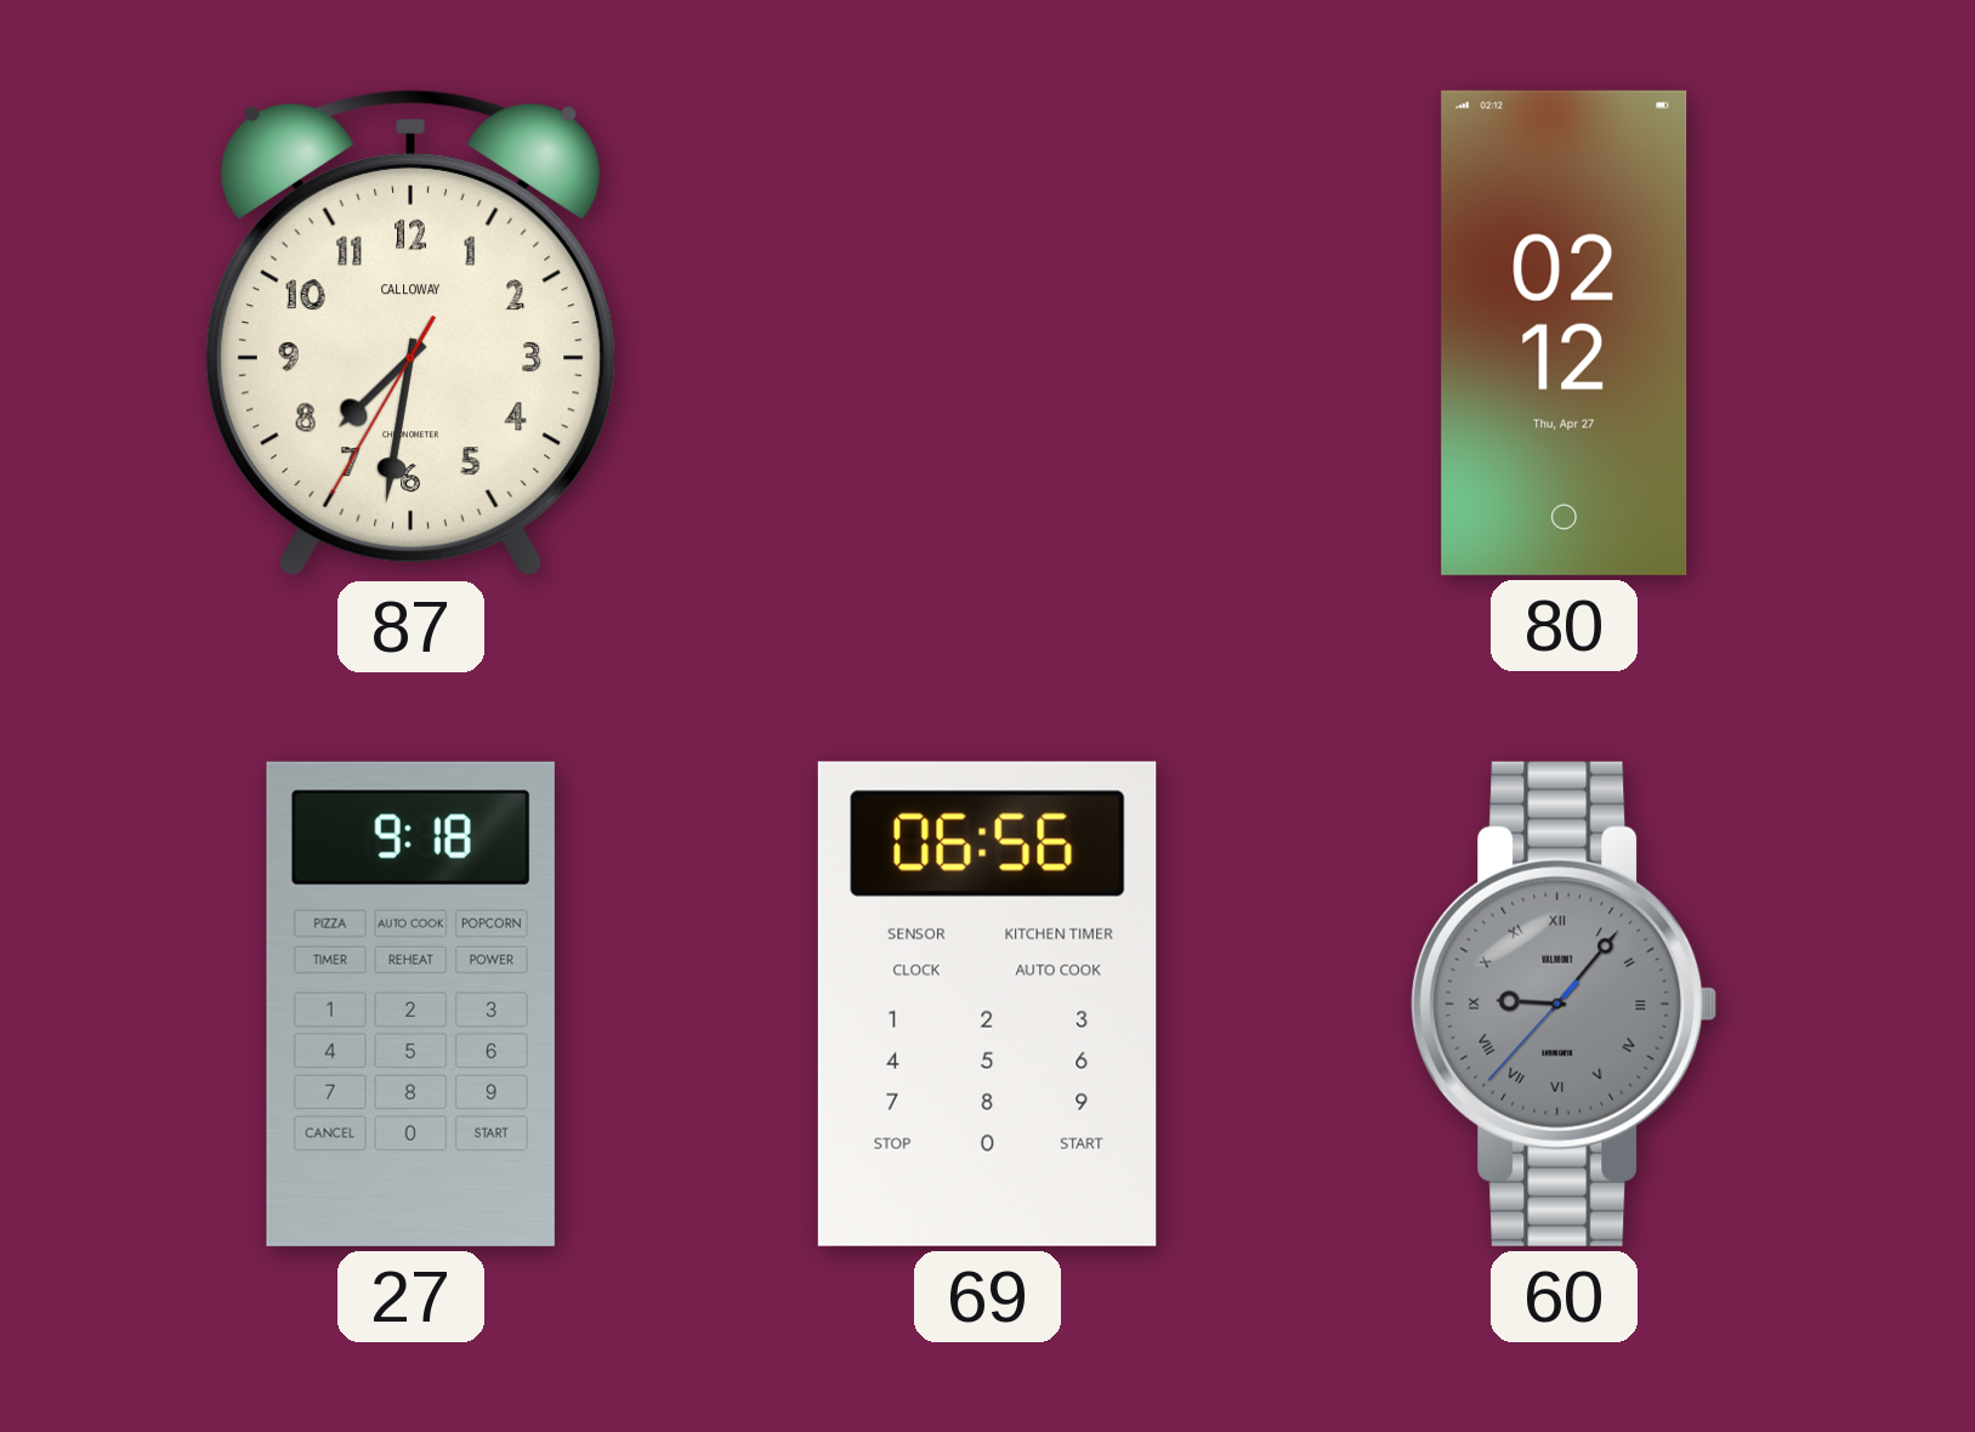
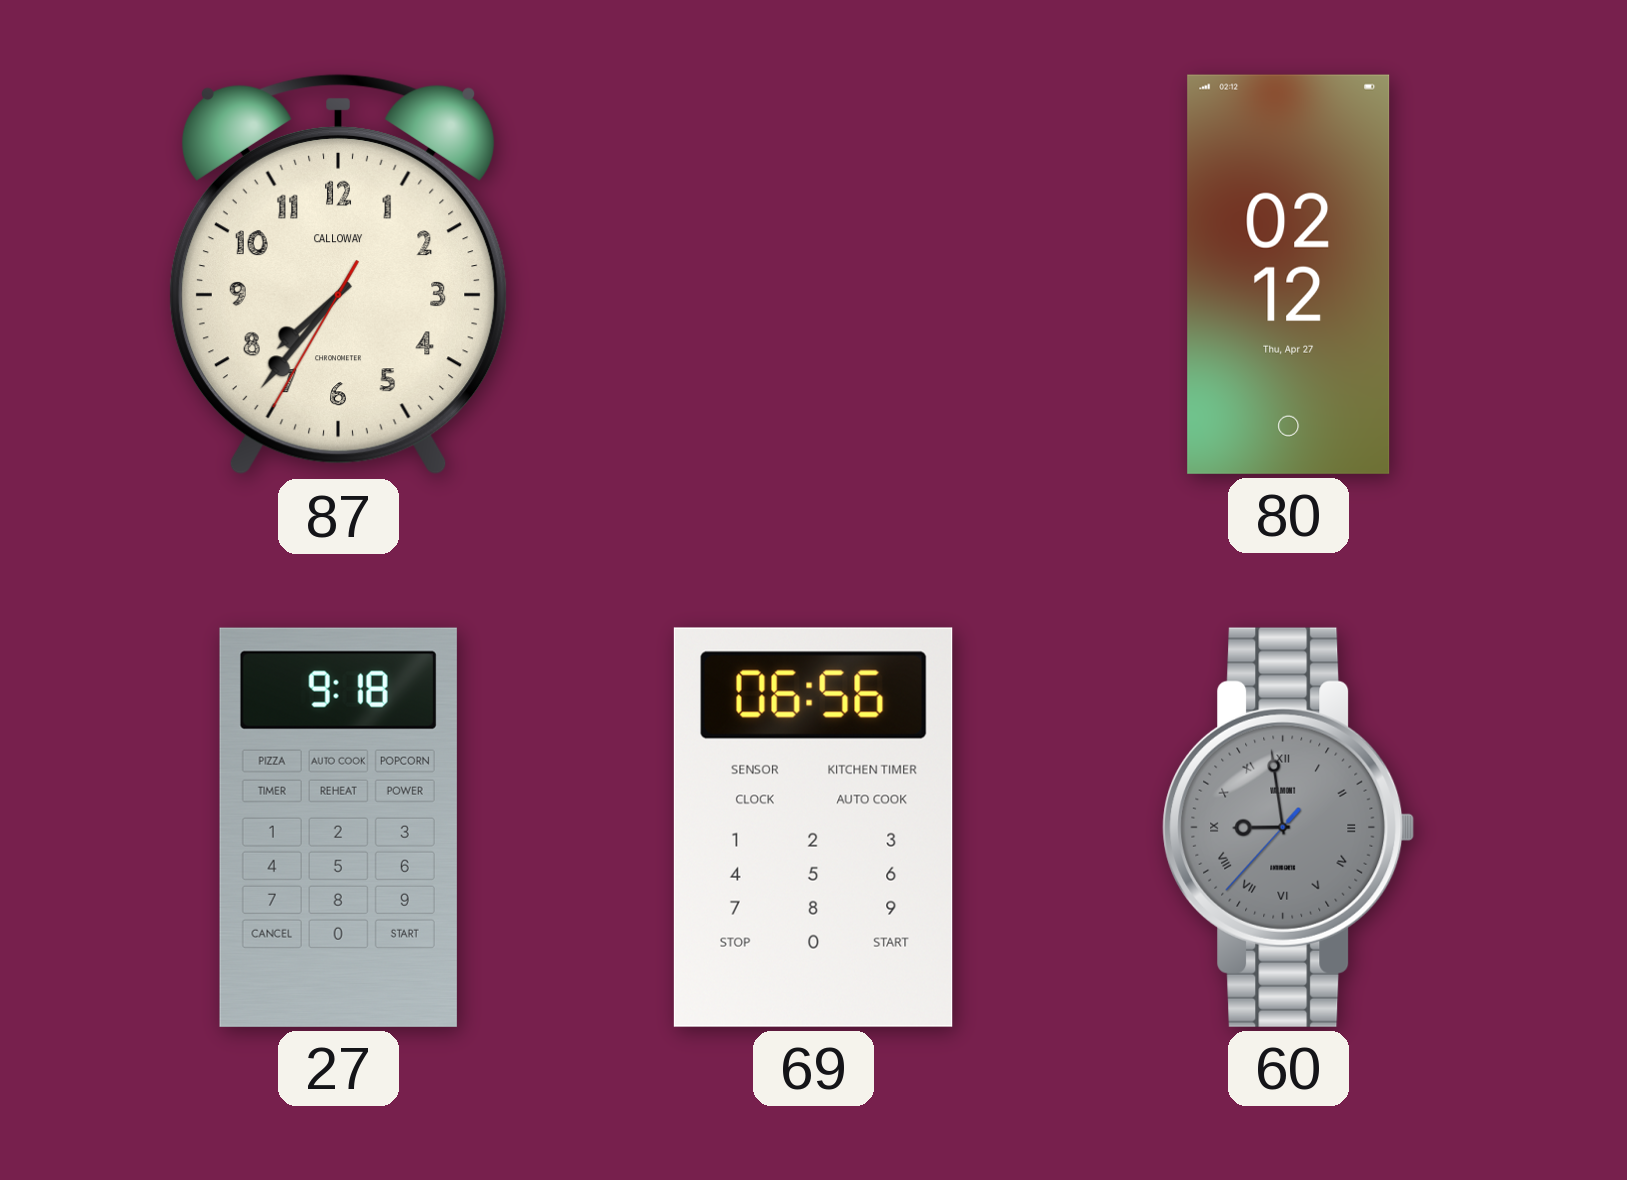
87: 7:31 -> 7:36 (338, 274)
60: 9:06 -> 8:58 (1289, 827)
